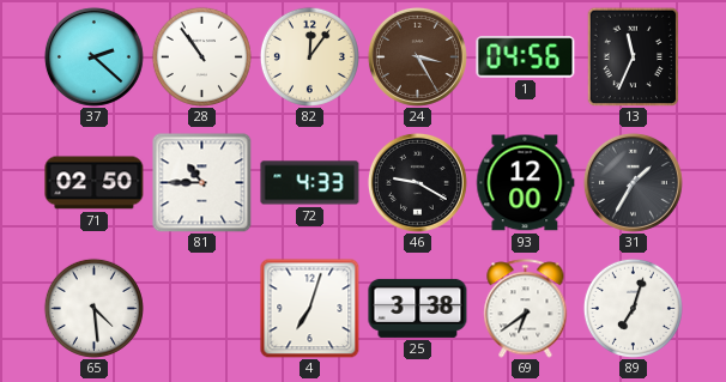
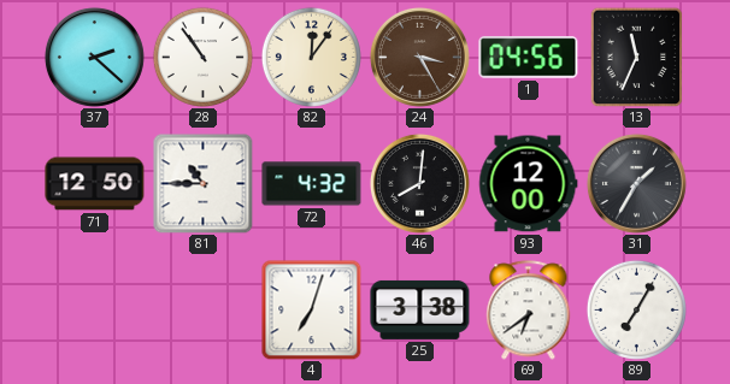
71: 02:50 -> 12:50 (95, 184)
72: 4:33 -> 4:32 (312, 184)
46: 9:20 -> 8:01 (419, 183)
65: 4:29 -> none (93, 308)
89: 7:03 -> 7:05 (636, 309)
